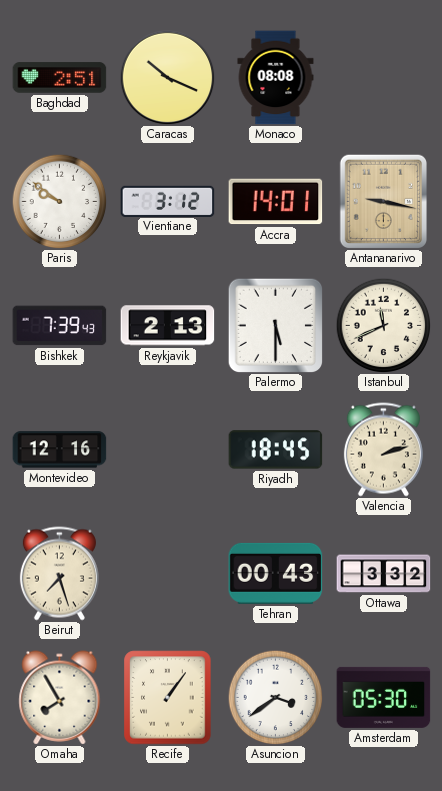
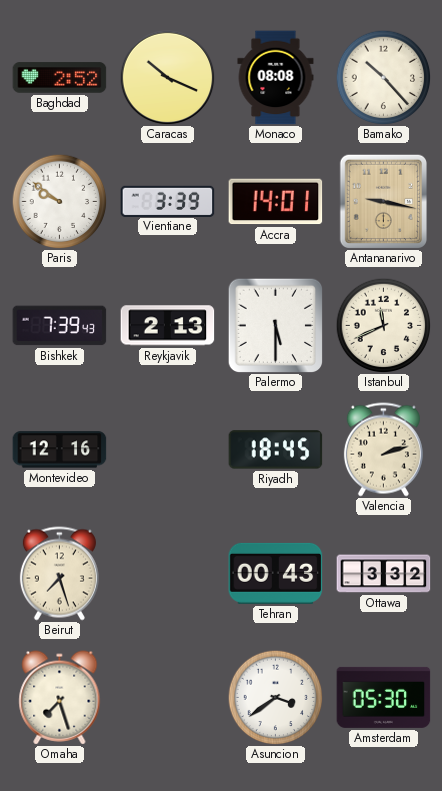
Baghdad: 2:51 -> 2:52 (60, 78)
Bamako: none -> 10:23 (383, 77)
Vientiane: 3:12 -> 3:39 (168, 201)
Omaha: 7:55 -> 7:27 (60, 698)
Recife: 1:06 -> none (168, 698)
